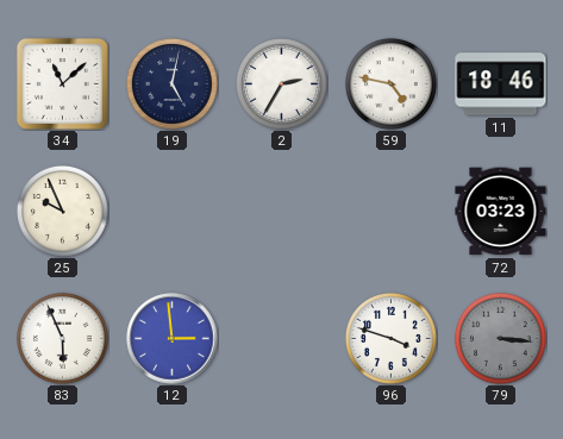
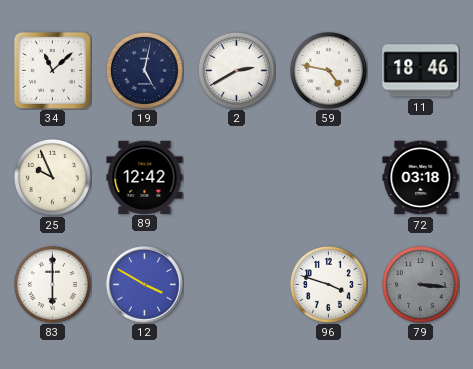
2: 2:35 -> 2:40 (236, 70)
89: none -> 12:42 (145, 177)
72: 03:23 -> 03:18 (421, 178)
83: 5:56 -> 6:00 (52, 284)
12: 2:59 -> 3:50 (145, 285)
